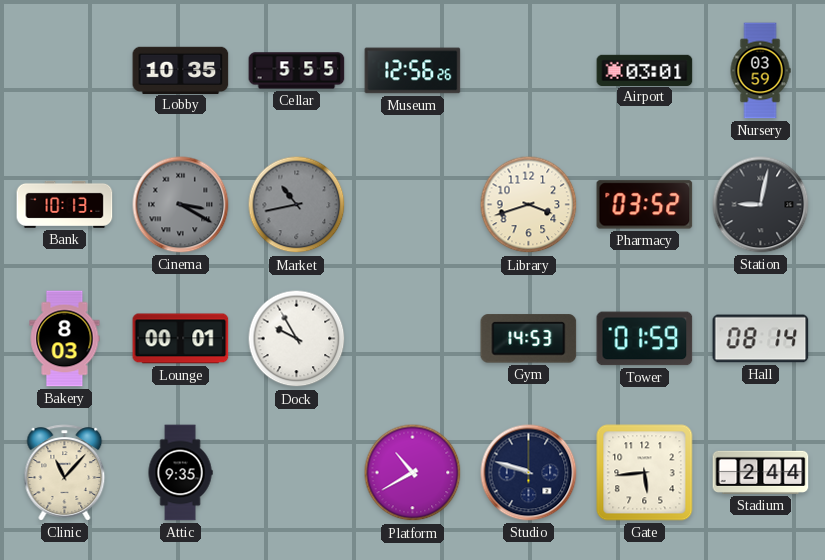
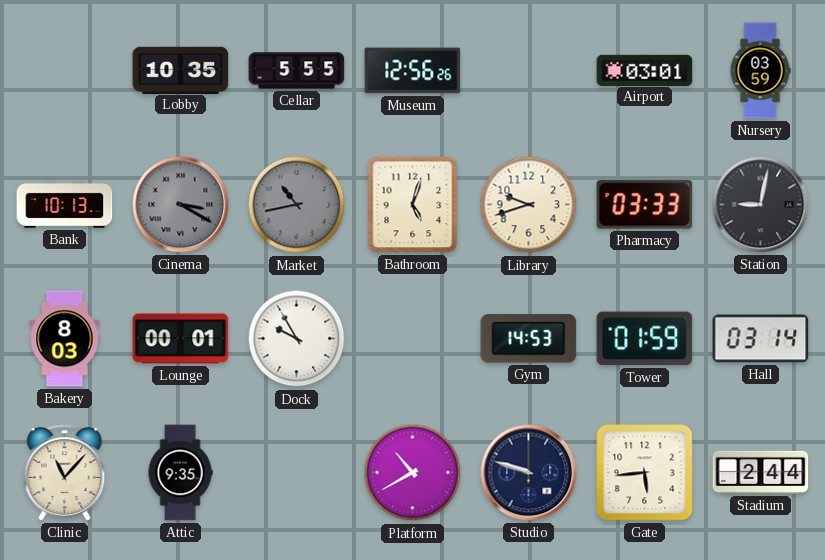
Bathroom: none -> 5:03 (413, 205)
Library: 3:42 -> 9:42 (529, 205)
Pharmacy: 03:52 -> 03:33 (645, 205)
Hall: 08:14 -> 03:14 (761, 339)
